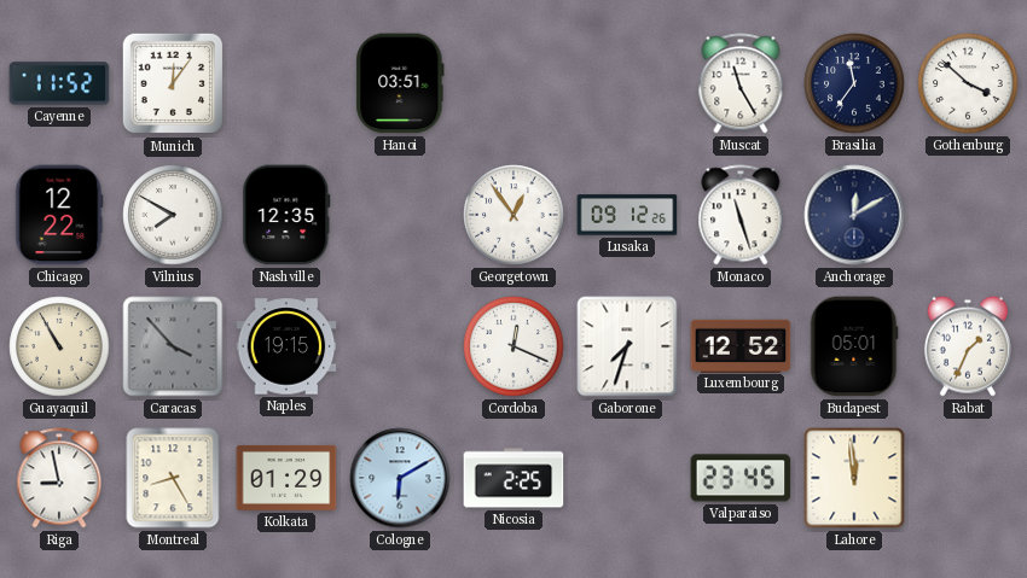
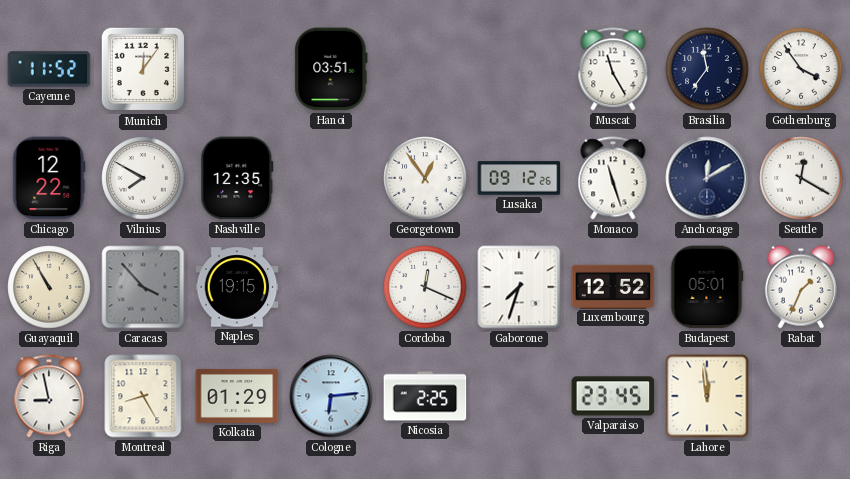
Gothenburg: 3:52 -> 3:54 (801, 69)
Seattle: none -> 12:20 (801, 178)
Cologne: 6:10 -> 6:14 (331, 396)
